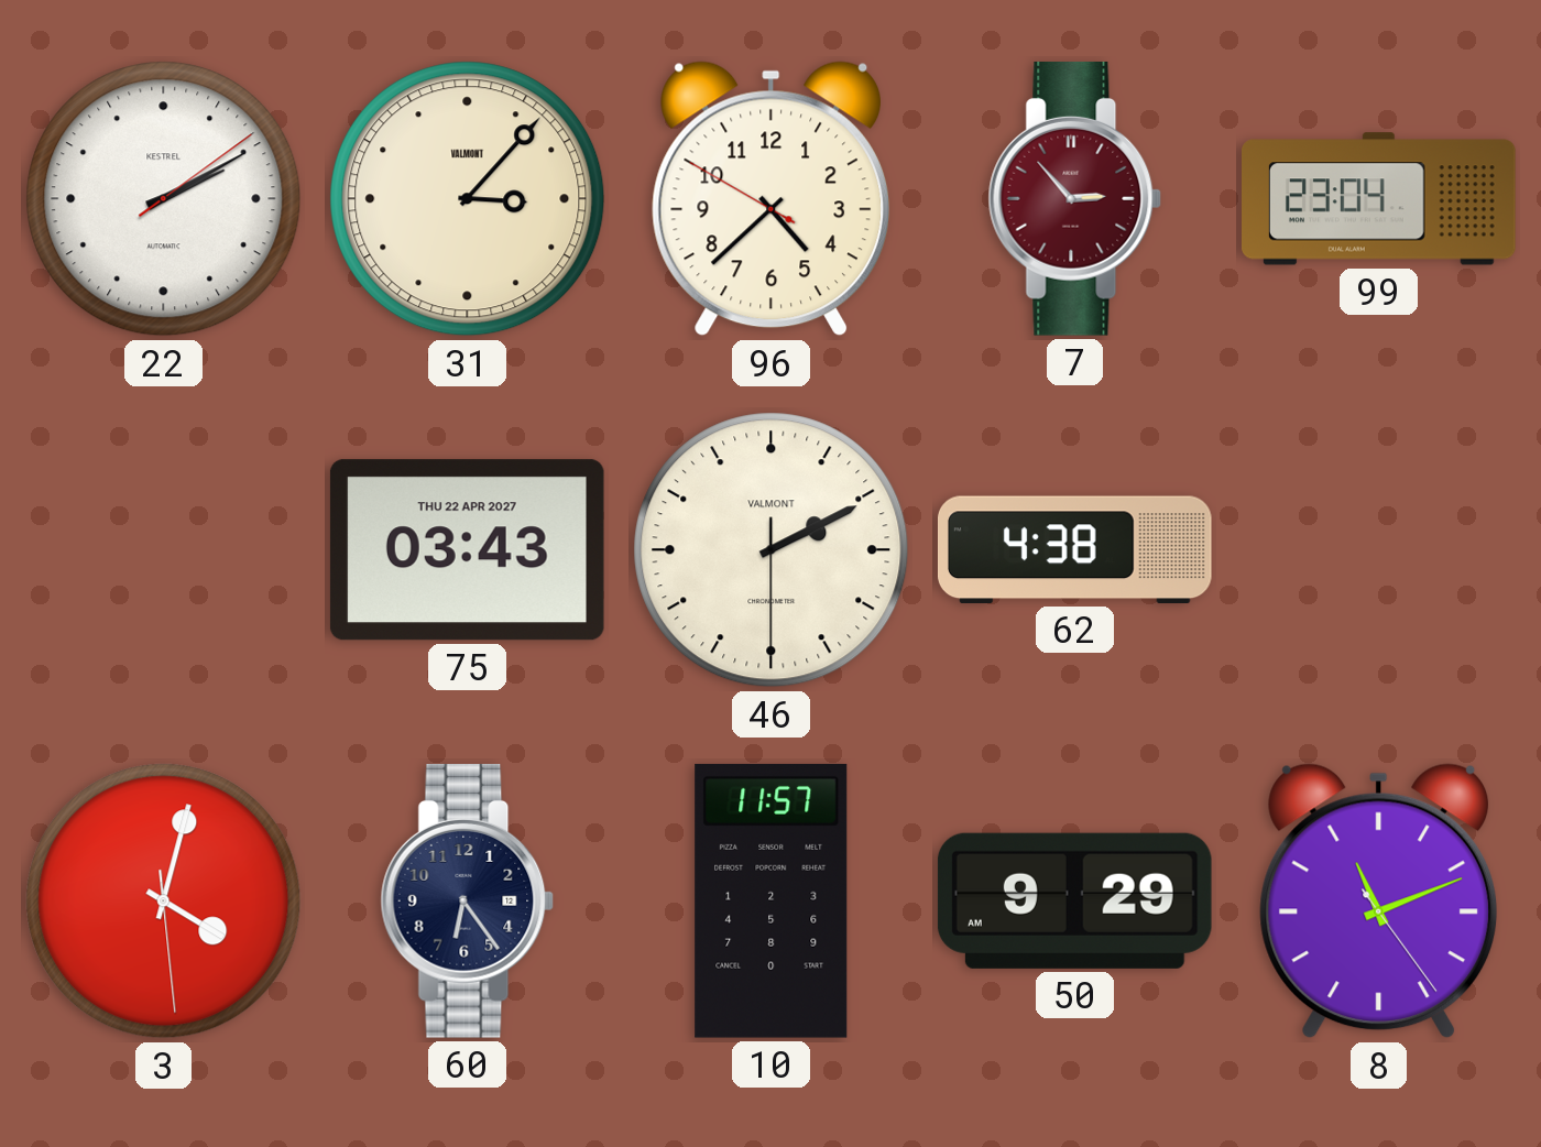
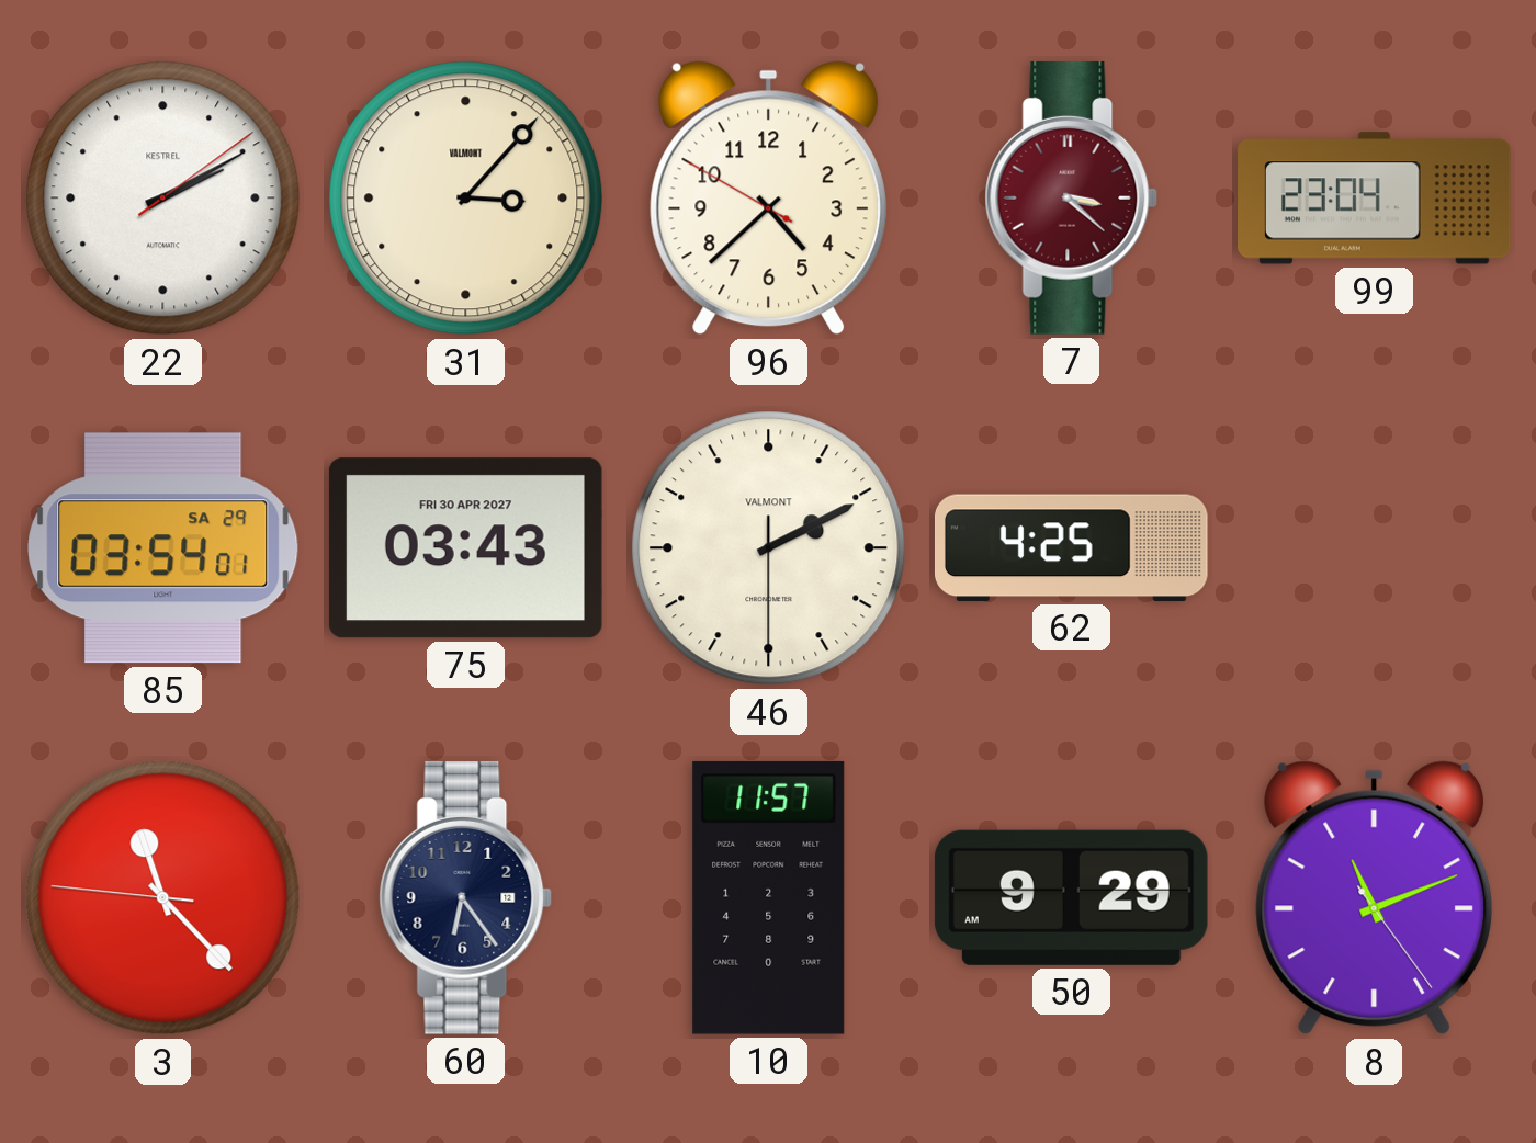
7: 2:53 -> 3:22 (1072, 197)
85: none -> 03:54 (163, 548)
75 date: THU 22 APR 2027 -> FRI 30 APR 2027 (465, 548)
62: 4:38 -> 4:25 (1071, 547)
3: 4:02 -> 11:22 (163, 898)
